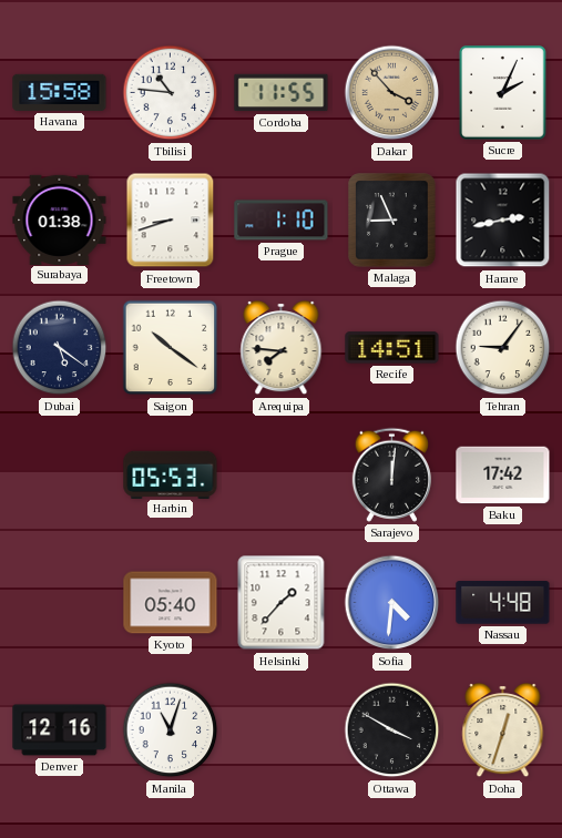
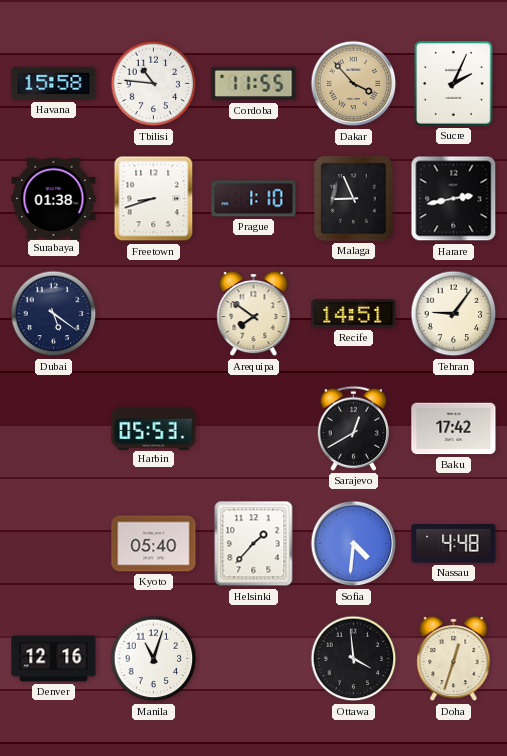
Saigon: 10:21 -> none (171, 348)
Arequipa: 7:46 -> 7:51 (254, 314)
Sarajevo: 12:01 -> 12:40 (353, 428)
Ottawa: 3:50 -> 3:59 (354, 659)
